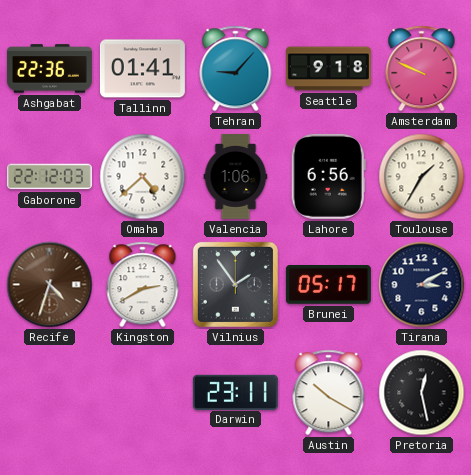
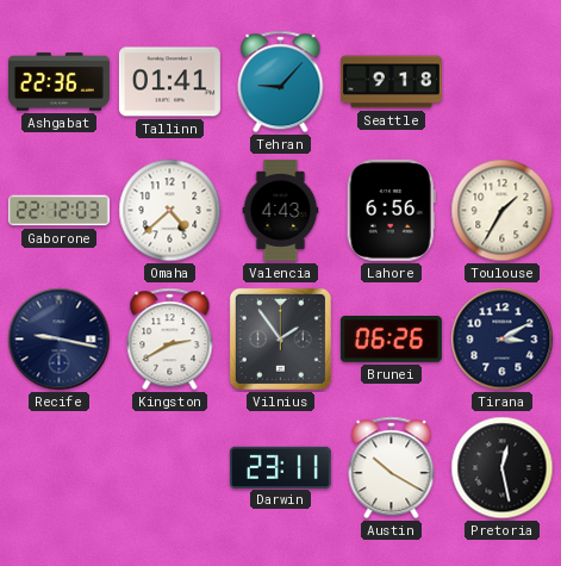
Amsterdam: 9:49 -> none (422, 69)
Valencia: 1:06 -> 4:43 (281, 210)
Recife: 4:33 -> 9:17 (60, 340)
Recife dial: brown -> navy (60, 340)
Brunei: 05:17 -> 06:26 (391, 340)
